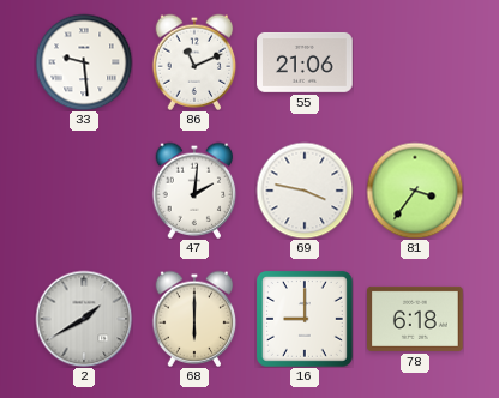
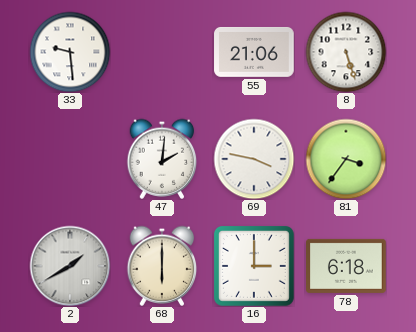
86: 11:11 -> none (194, 62)
8: none -> 5:27 (346, 52)
16: 9:00 -> 3:00 (254, 266)
